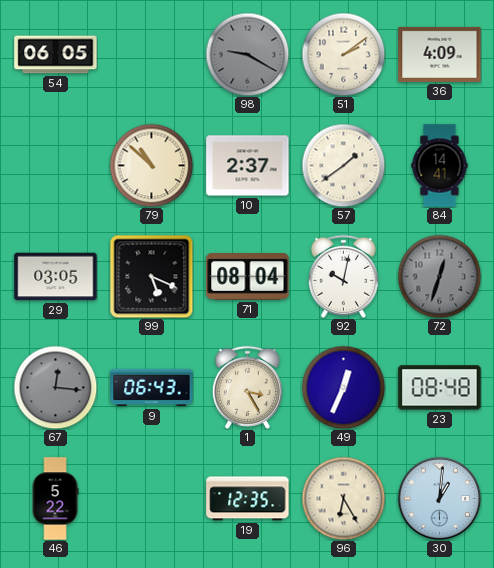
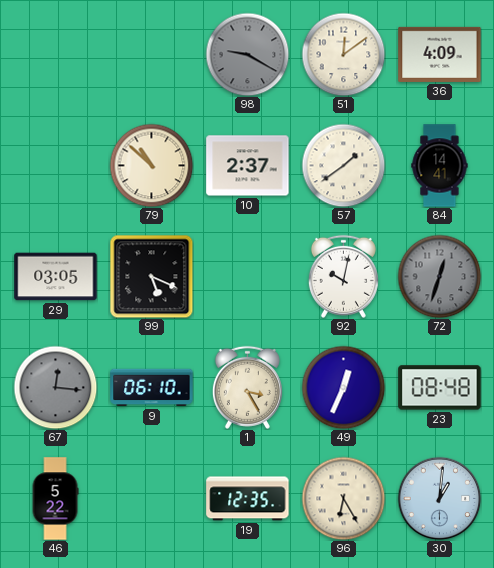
54: 06:05 -> none (56, 55)
51: 2:09 -> 12:09 (343, 54)
71: 08:04 -> none (248, 277)
9: 06:43 -> 06:10 (152, 388)
